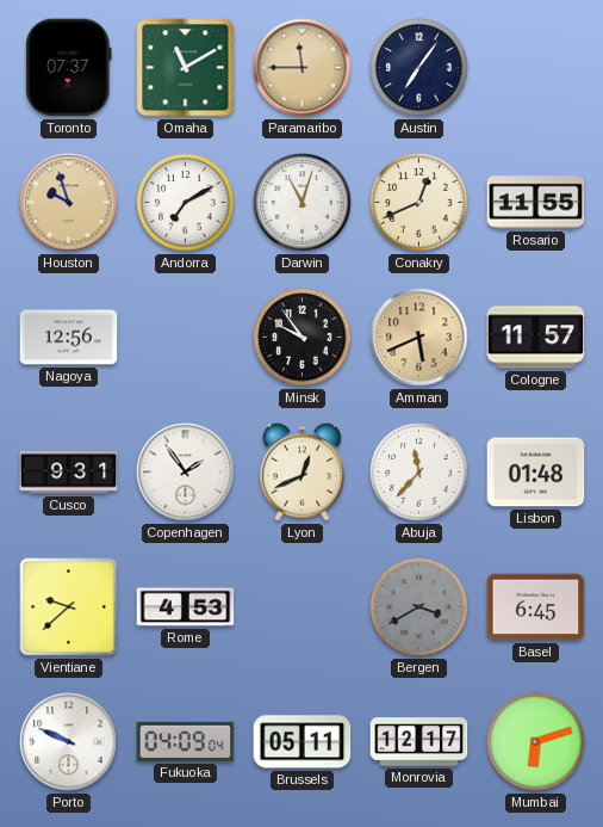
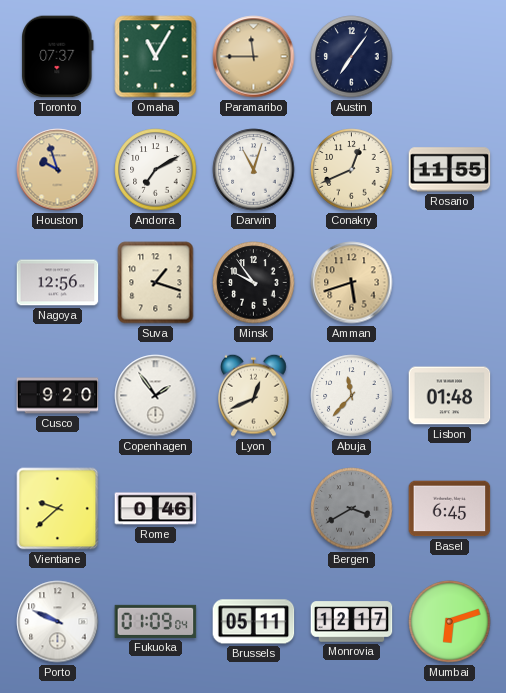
Omaha: 11:10 -> 11:05 (156, 57)
Suva: none -> 1:18 (156, 283)
Amman: 5:41 -> 5:42 (352, 283)
Cologne: 11:57 -> none (536, 338)
Cusco: 9:31 -> 9:20 (58, 396)
Rome: 4:53 -> 0:46 (156, 509)
Fukuoka: 04:09 -> 01:09 (156, 621)
